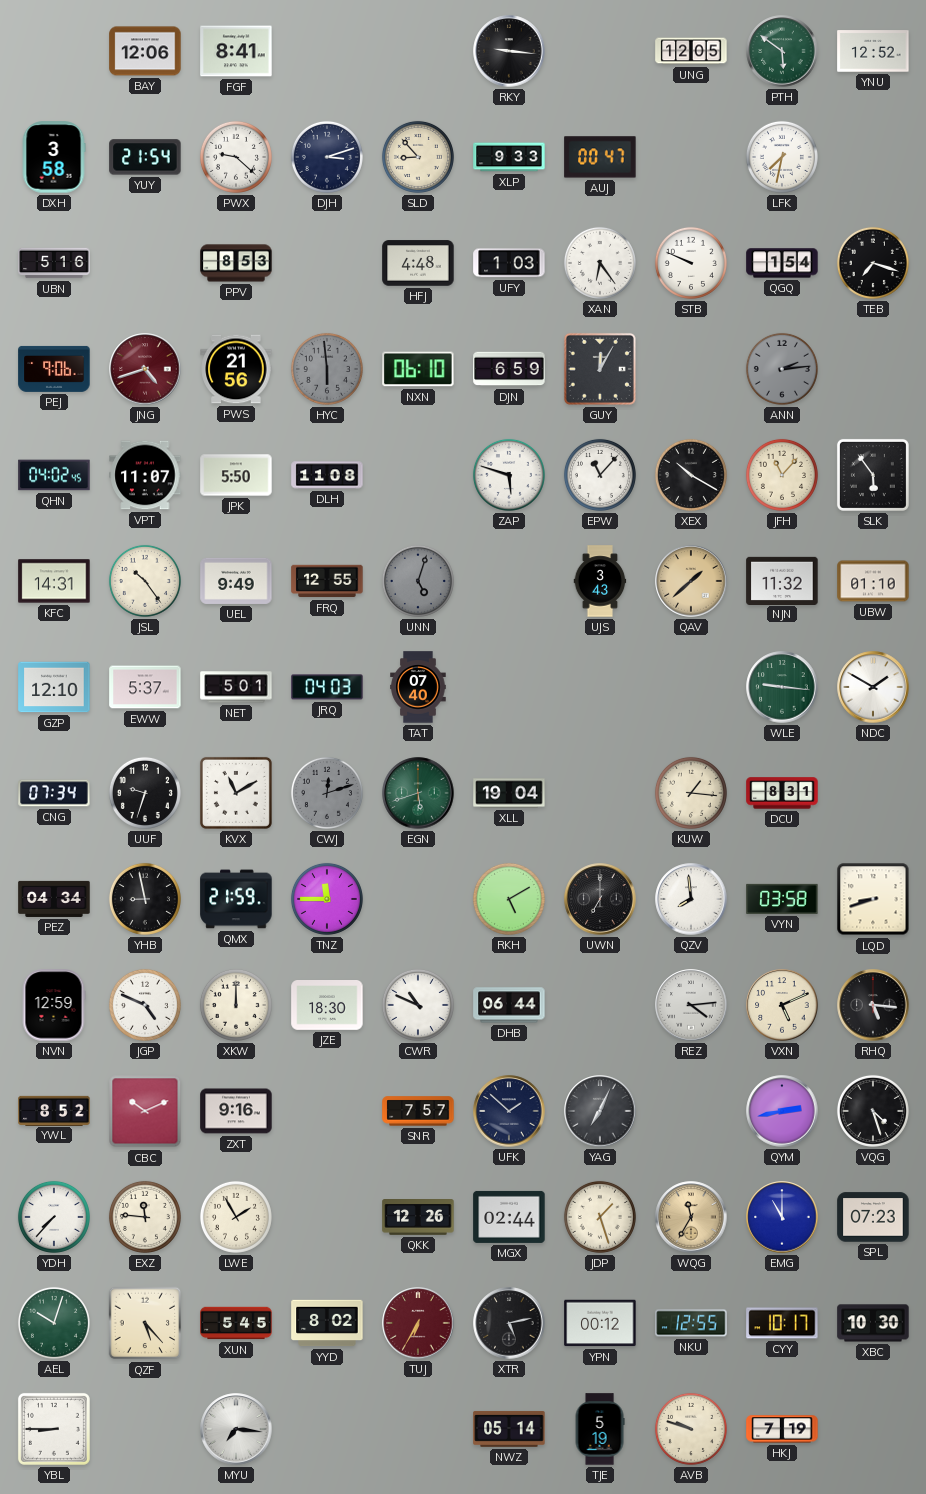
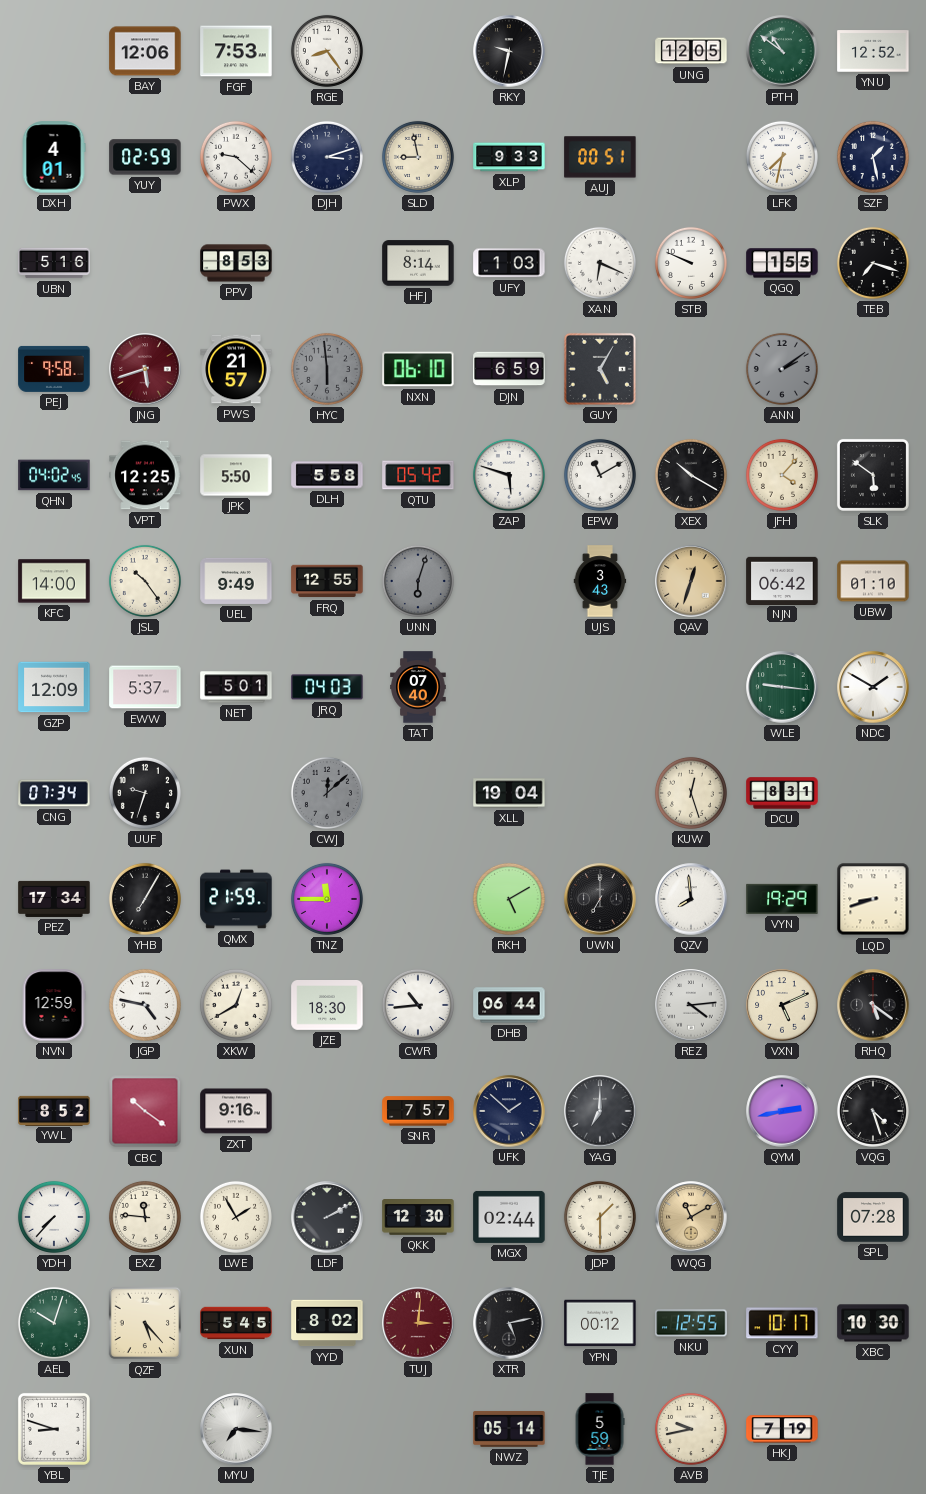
FGF: 8:41 -> 7:53 (236, 51)
RGE: none -> 8:24 (327, 51)
RKY: 9:16 -> 9:32 (509, 51)
PTH: 5:51 -> 10:51 (782, 51)
DXH: 3:58 -> 4:01 (54, 157)
YUY: 21:54 -> 02:59 (145, 157)
SLD: 8:53 -> 8:58 (418, 157)
AUJ: 00:47 -> 00:51 (600, 157)
SZF: none -> 1:28 (873, 157)
HFJ: 4:48 -> 8:14 (418, 263)
XAN: 6:24 -> 6:19 (600, 263)
QGQ: 1:54 -> 1:55 (782, 263)
PEJ: 9:06 -> 9:58 (54, 369)
JNG: 4:42 -> 5:42 (145, 369)
PWS: 21:56 -> 21:57 (236, 369)
GUY: 12:05 -> 5:05 (600, 369)
ANN: 2:14 -> 2:09 (782, 369)
VPT: 11:07 -> 12:25 (145, 475)
DLH: 11:08 -> 5:58 (327, 475)
QTU: none -> 05:42 (418, 475)
EPW: 11:07 -> 11:10 (600, 475)
JFH: 11:07 -> 4:07 (782, 475)
SLK: 5:54 -> 5:51 (873, 475)
KFC: 14:31 -> 14:00 (54, 581)
UNN: 5:03 -> 6:03 (418, 581)
QAV: 1:38 -> 12:33 (691, 581)
NJN: 11:32 -> 06:42 (782, 580)
GZP: 12:10 -> 12:09 (54, 687)
KVX: 11:10 -> none (236, 793)
CWJ: 12:12 -> 12:08 (327, 793)
EGN: 5:42 -> none (418, 793)
KUW: 1:16 -> 12:27 (691, 793)
PEZ: 04:34 -> 17:34 (54, 899)
YHB: 8:58 -> 7:05 (145, 899)
VYN: 03:58 -> 19:29 (782, 899)
JGP: 4:49 -> 4:47 (145, 1005)
XKW: 12:00 -> 12:40 (236, 1005)
CWR: 10:49 -> 10:44 (418, 1005)
RHQ: 5:16 -> 5:21 (873, 1005)
CBC: 10:11 -> 10:21 (145, 1111)
YAG: 7:04 -> 7:00 (600, 1111)
LDF: none -> 2:10 (327, 1217)
QKK: 12:26 -> 12:30 (418, 1218)
JDP: 1:27 -> 1:30 (600, 1217)
WQG: 11:35 -> 11:10 (691, 1217)
EMG: 11:00 -> none (782, 1217)
SPL: 07:23 -> 07:28 (873, 1217)
TUJ: 6:35 -> 3:01 (418, 1323)
YBL: 8:45 -> 8:48 (54, 1429)
TJE: 5:19 -> 5:59 (600, 1429)
AVB: 9:48 -> 9:43 (691, 1429)
